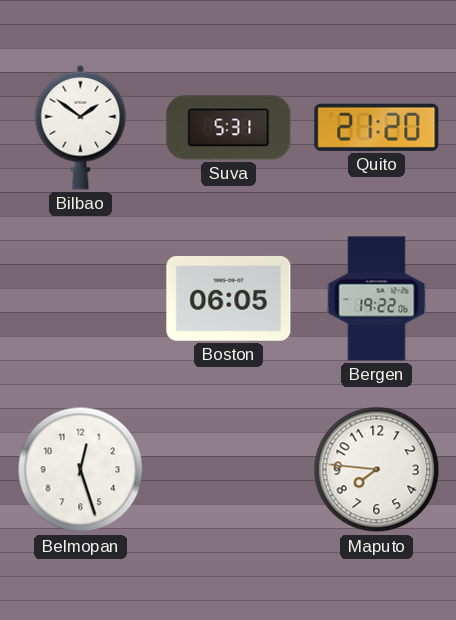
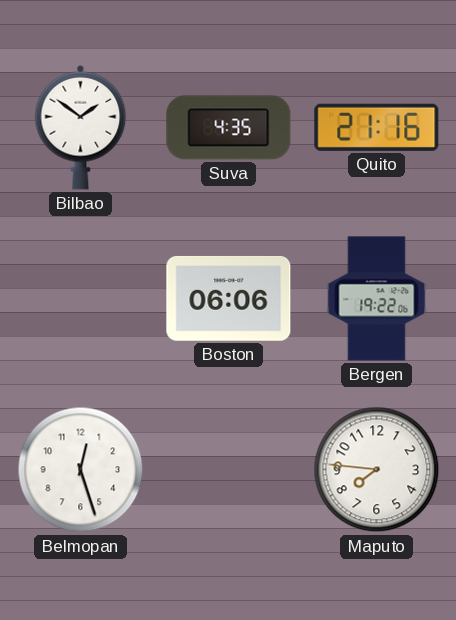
Suva: 5:31 -> 4:35 (229, 128)
Quito: 21:20 -> 21:16 (377, 127)
Boston: 06:05 -> 06:06 (229, 298)
